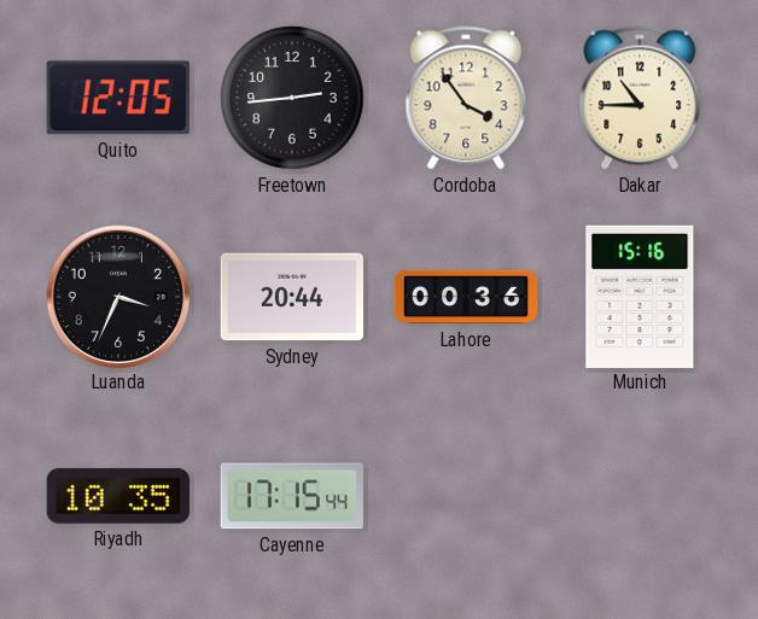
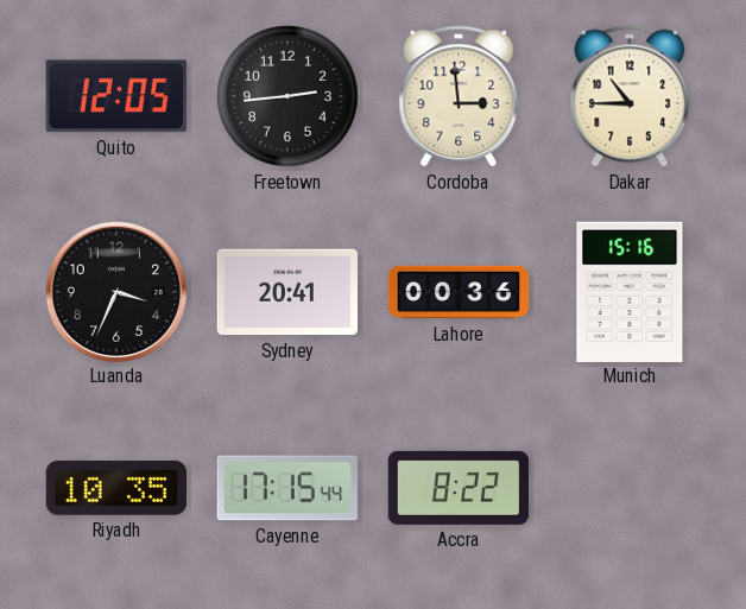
Cordoba: 3:54 -> 2:59 (459, 96)
Sydney: 20:44 -> 20:41 (286, 292)
Accra: none -> 8:22 (457, 488)
